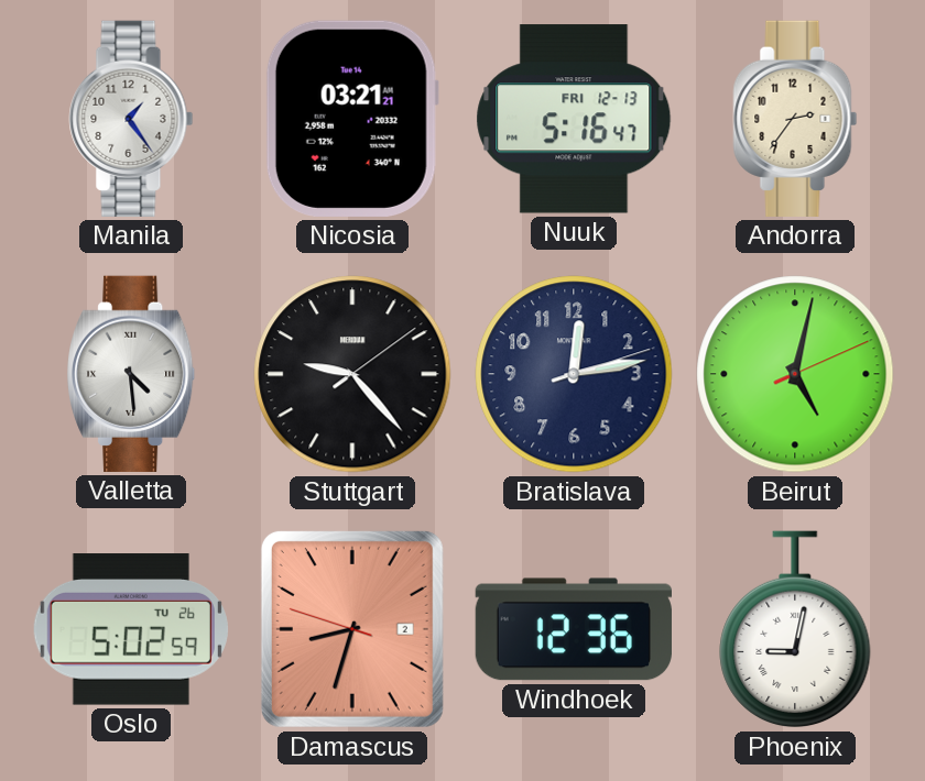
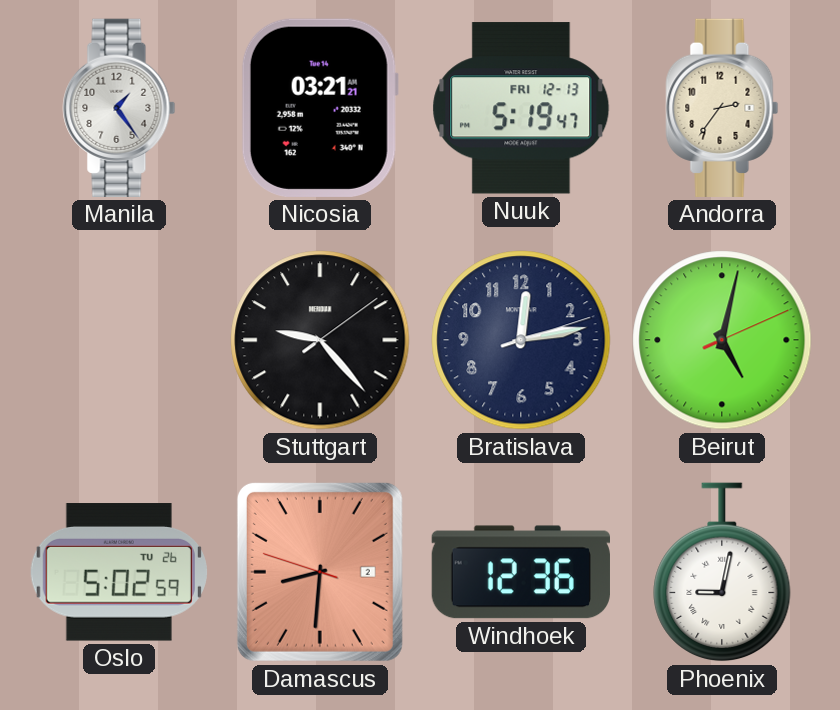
Nuuk: 5:16 -> 5:19 (521, 108)
Valletta: 4:29 -> none (131, 374)
Damascus: 8:32 -> 8:30 (320, 572)
